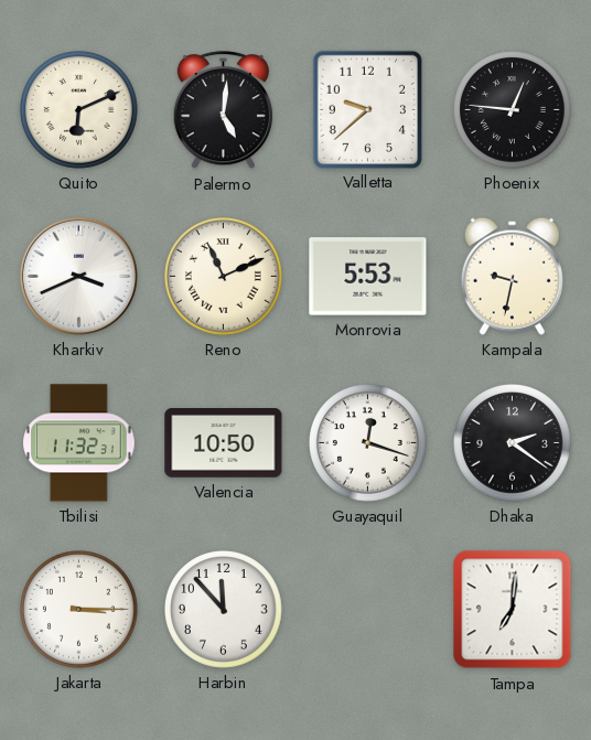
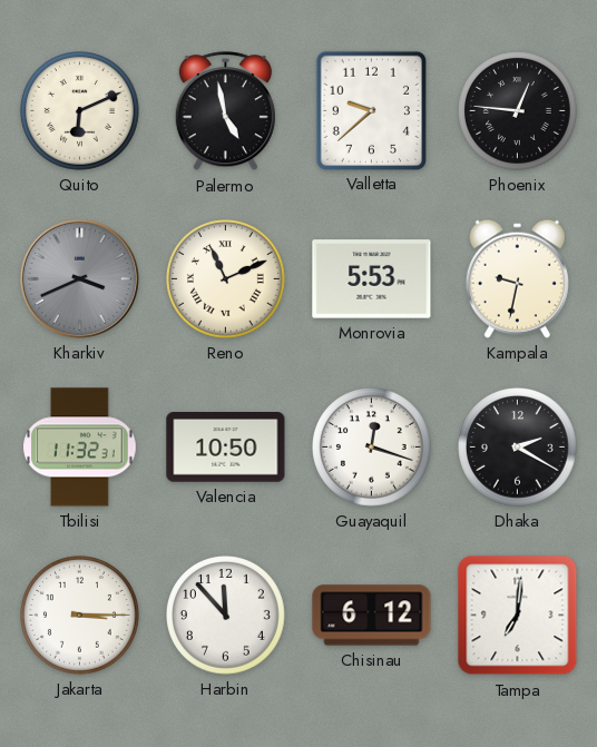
Palermo: 5:01 -> 4:58 (225, 111)
Kharkiv dial: white -> grey (79, 278)
Dhaka: 2:21 -> 2:20 (518, 448)
Chisinau: none -> 6:12 (372, 616)
